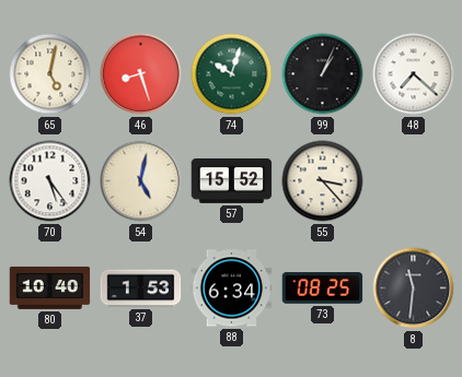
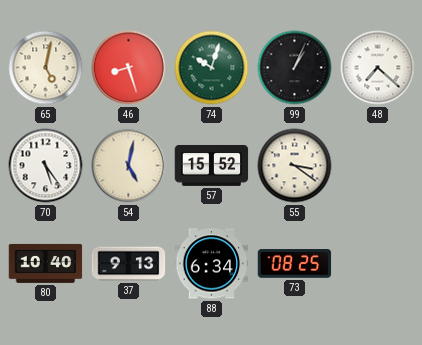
55: 3:23 -> 3:21 (295, 166)
37: 1:53 -> 9:13 (129, 264)
8: 11:31 -> none (414, 288)
